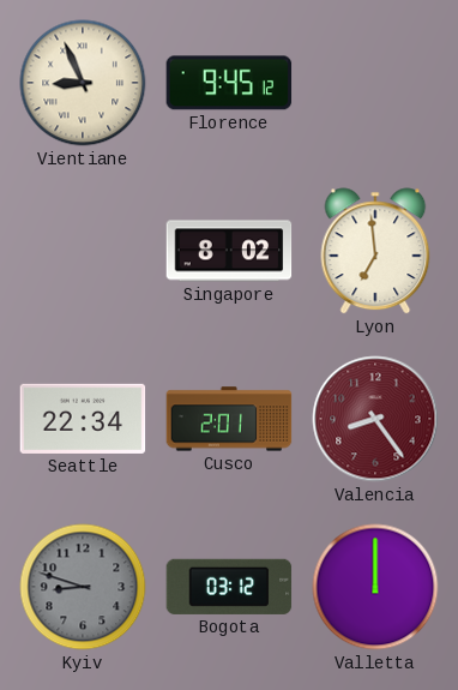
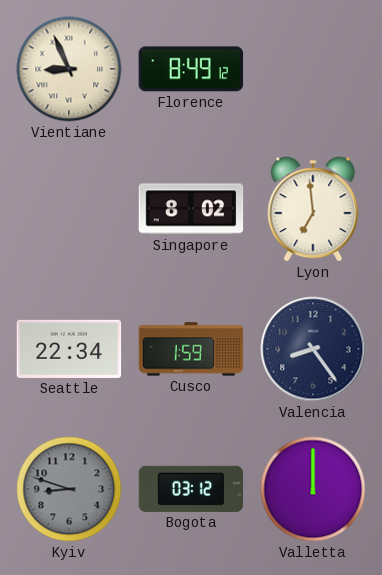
Florence: 9:45 -> 8:49 (191, 69)
Cusco: 2:01 -> 1:59 (191, 349)
Valencia dial: burgundy -> navy (313, 349)
